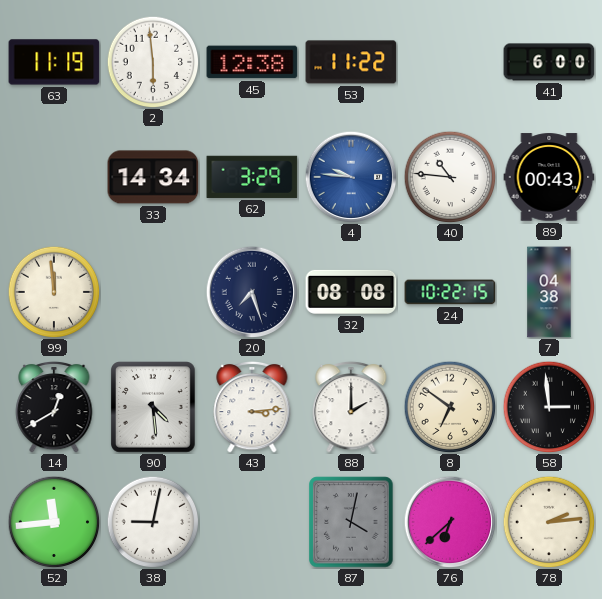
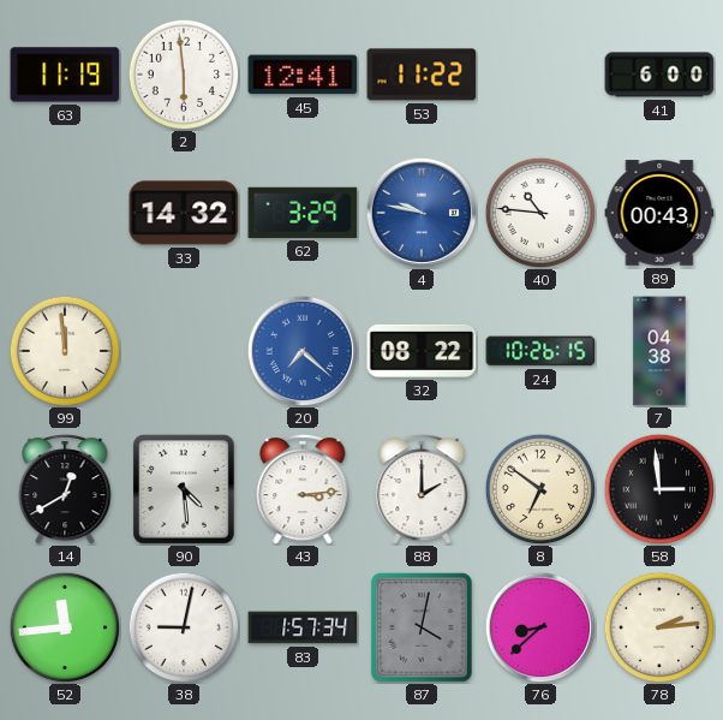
45: 12:38 -> 12:41 (303, 75)
33: 14:34 -> 14:32 (184, 213)
4: 9:46 -> 9:47 (422, 213)
20: 7:27 -> 7:22 (303, 351)
20 dial: navy -> blue (303, 351)
32: 08:08 -> 08:22 (422, 351)
24: 10:22 -> 10:26 (540, 351)
83: none -> 1:57 (303, 627)
76: 6:38 -> 8:38 (540, 627)
